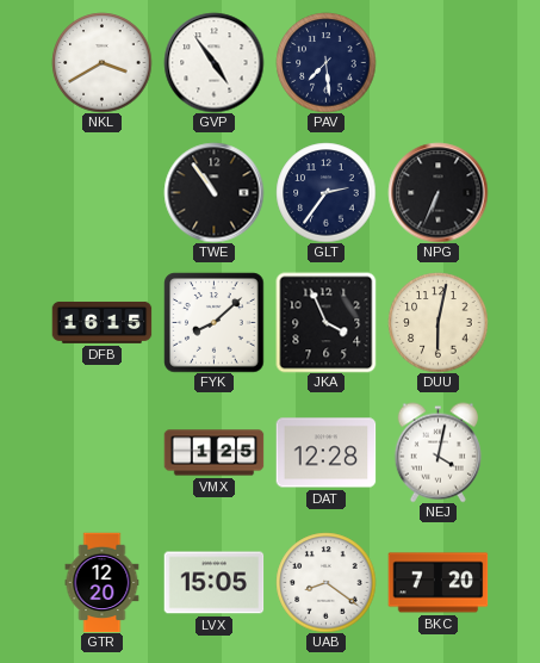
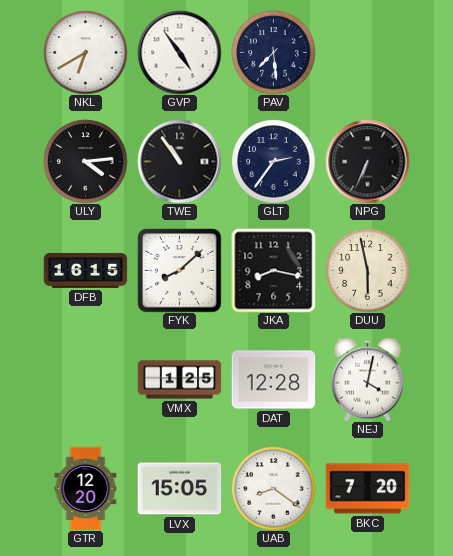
NKL: 3:40 -> 6:40 (85, 52)
ULY: none -> 4:14 (85, 161)
JKA: 3:56 -> 8:17 (273, 270)
DUU: 6:02 -> 5:58 (367, 270)
